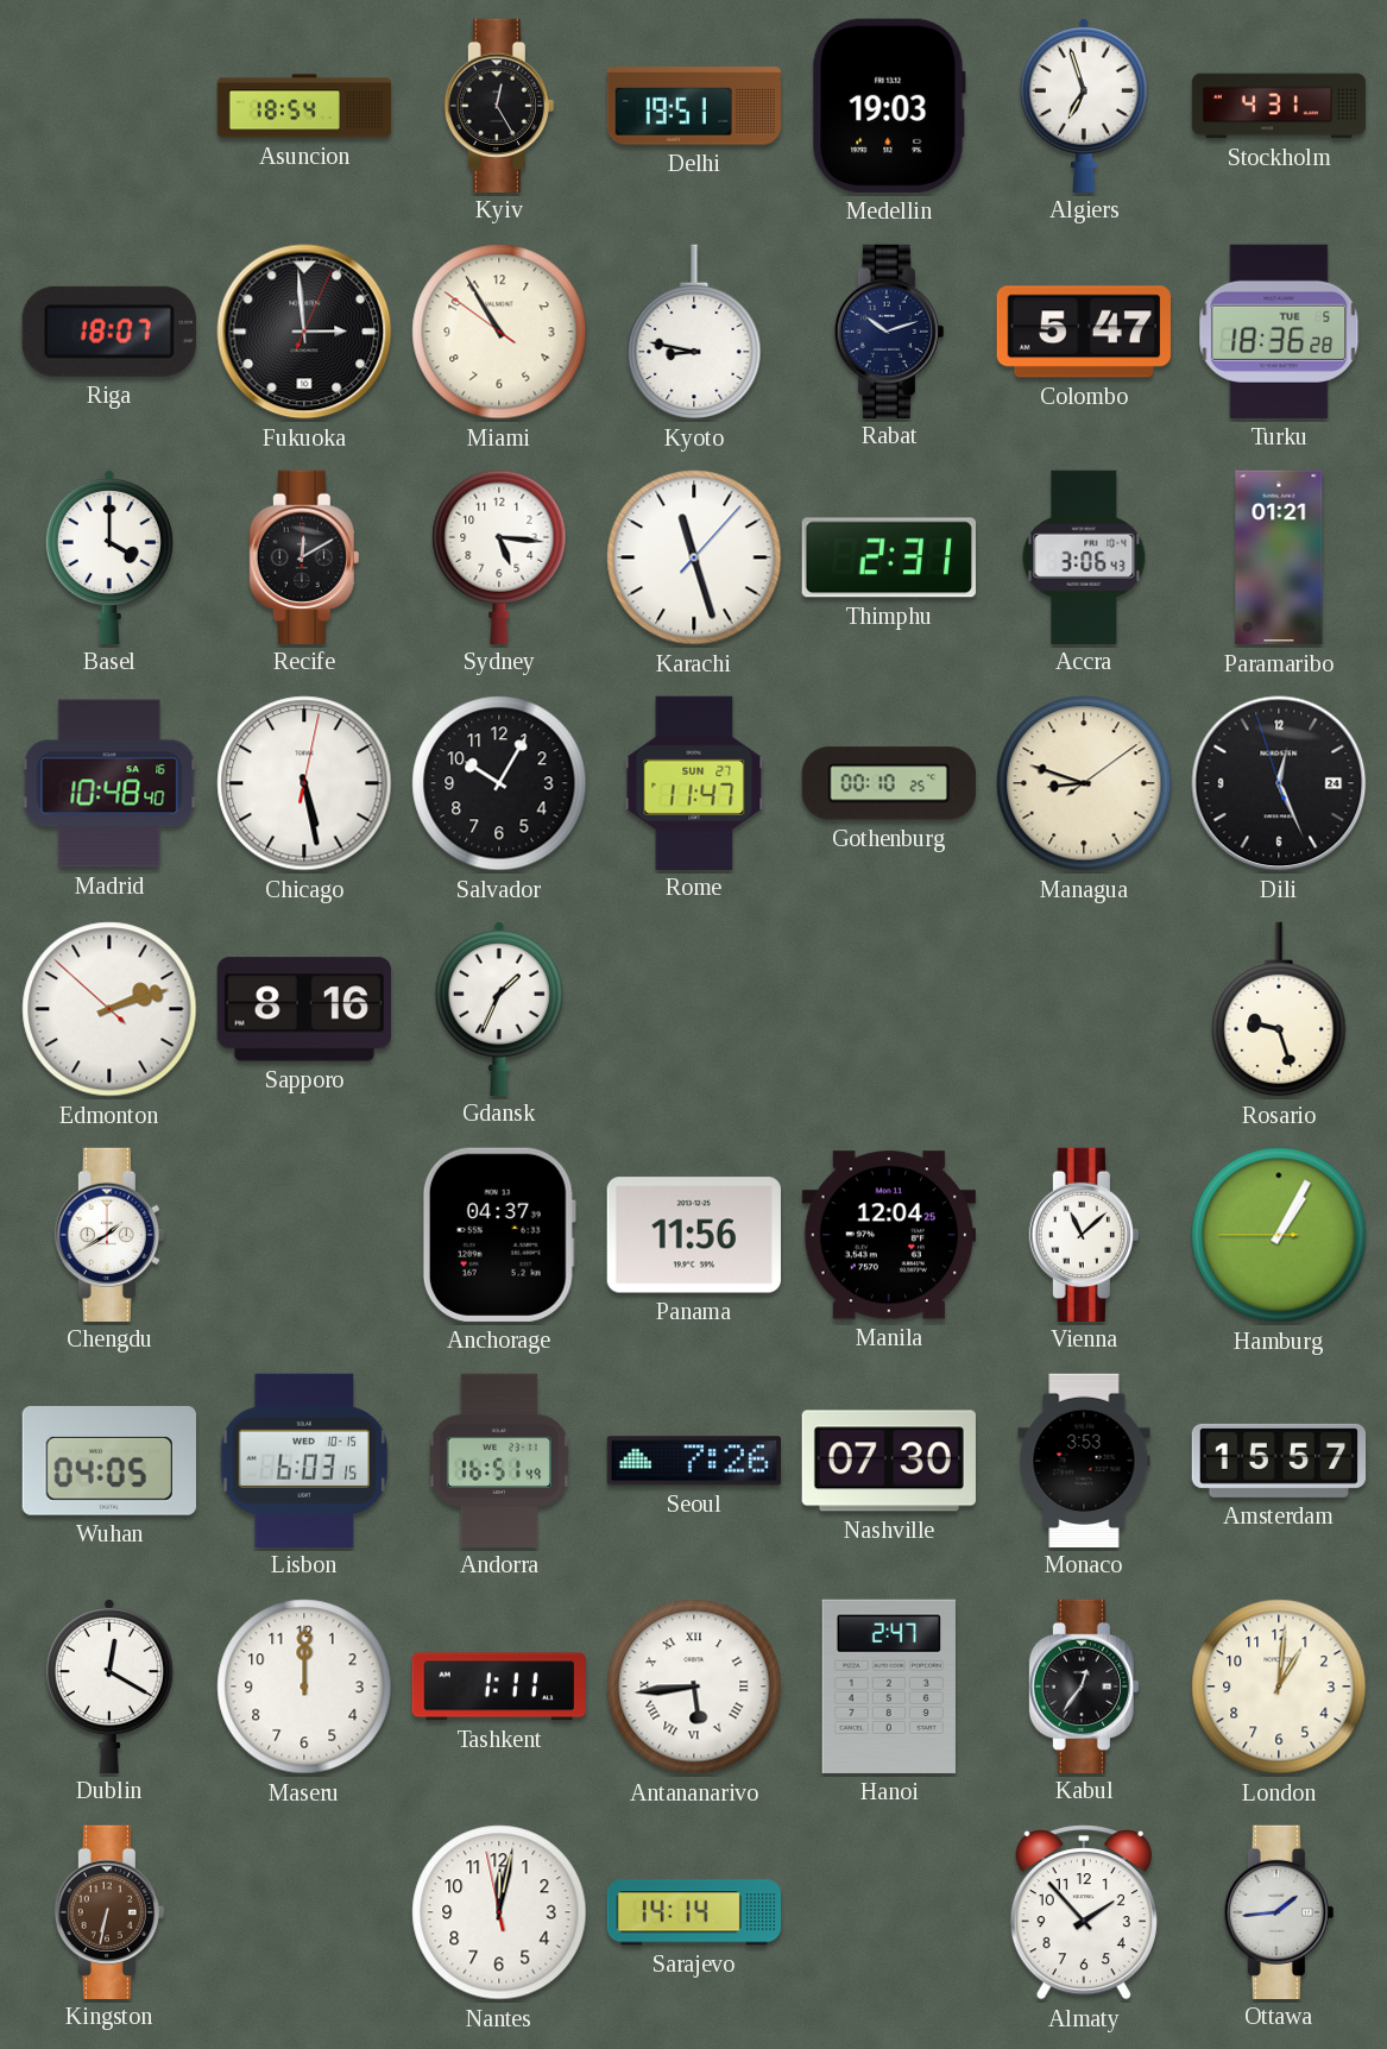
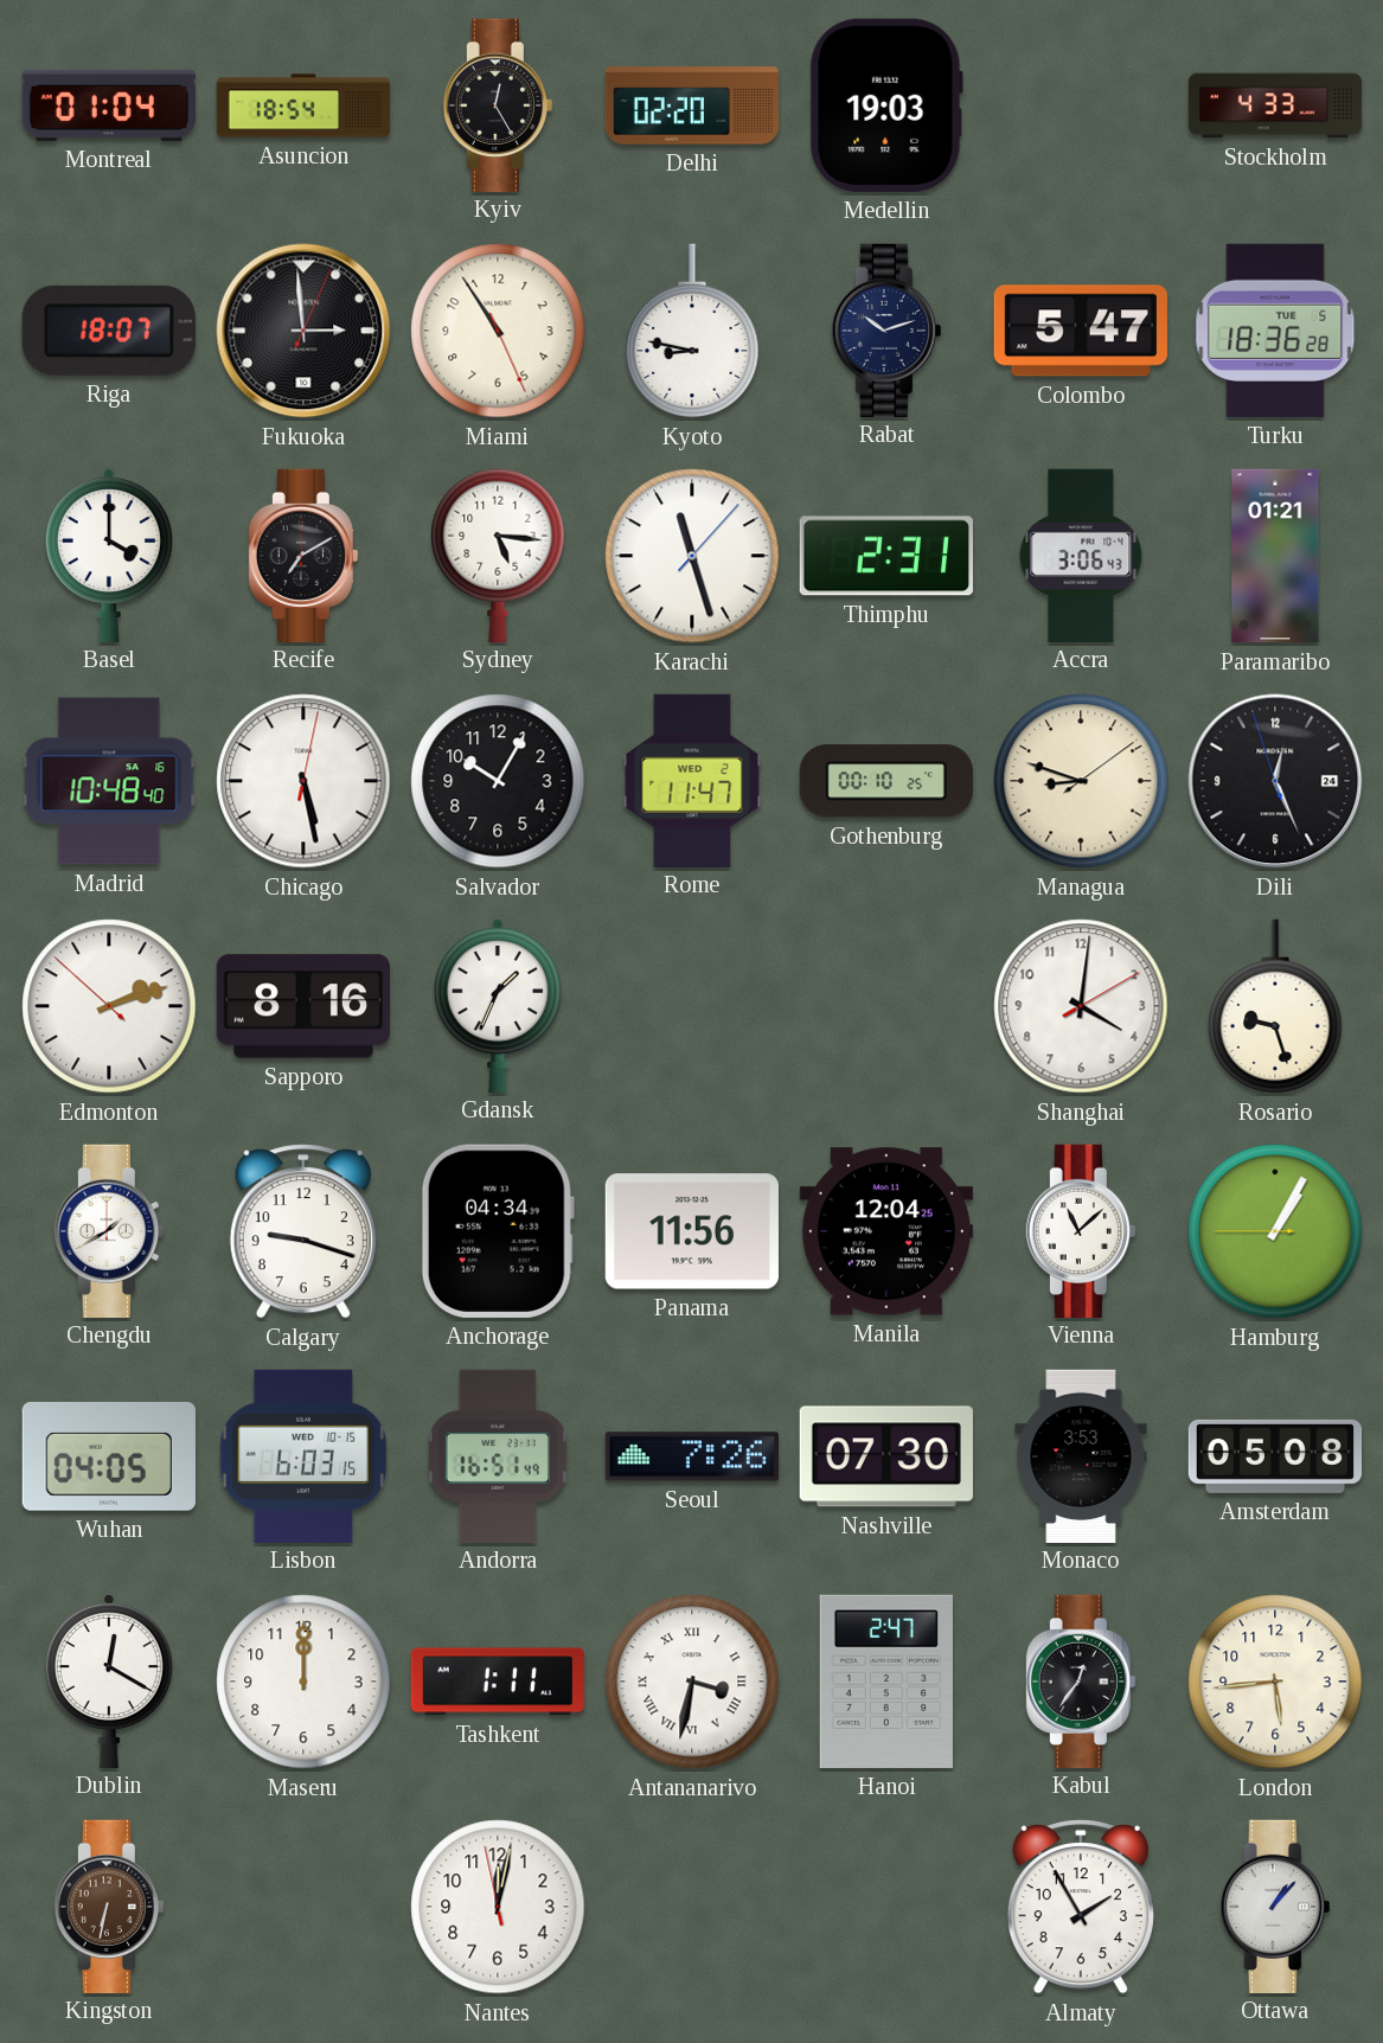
Montreal: none -> 01:04 (109, 105)
Delhi: 19:51 -> 02:20 (691, 105)
Algiers: 6:57 -> none (1084, 105)
Stockholm: 4:31 -> 4:33 (1275, 105)
Miami: 10:54:51 -> 10:54:26 (498, 331)
Recife: 12:10 -> 7:10 (303, 555)
Rome date: SUN 27 -> WED 2 (692, 780)
Shanghai: none -> 4:01 (1081, 1006)
Calgary: none -> 9:18 (303, 1231)
Anchorage: 04:37 -> 04:34 (498, 1231)
Amsterdam: 15:57 -> 05:08 (1275, 1456)
Antananarivo: 5:44 -> 3:32 (692, 1682)
London: 1:01 -> 5:44 (1275, 1682)
Sarajevo: 14:14 -> none (693, 1912)
Almaty: 1:53 -> 1:55 (1081, 1907)
Ottawa: 1:44 -> 1:07 (1275, 1906)
